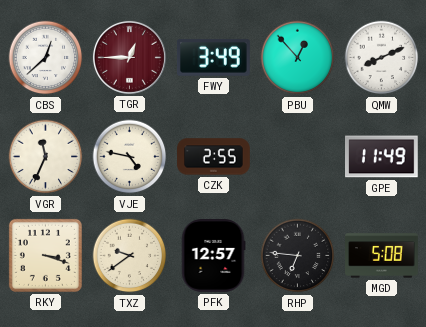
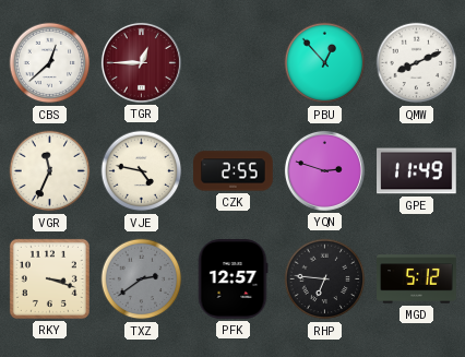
FWY: 3:49 -> none (213, 58)
YQN: none -> 2:48 (324, 170)
TXZ: 9:39 -> 2:39 (142, 279)
TXZ dial: cream -> grey (142, 279)
MGD: 5:08 -> 5:12 (417, 279)
